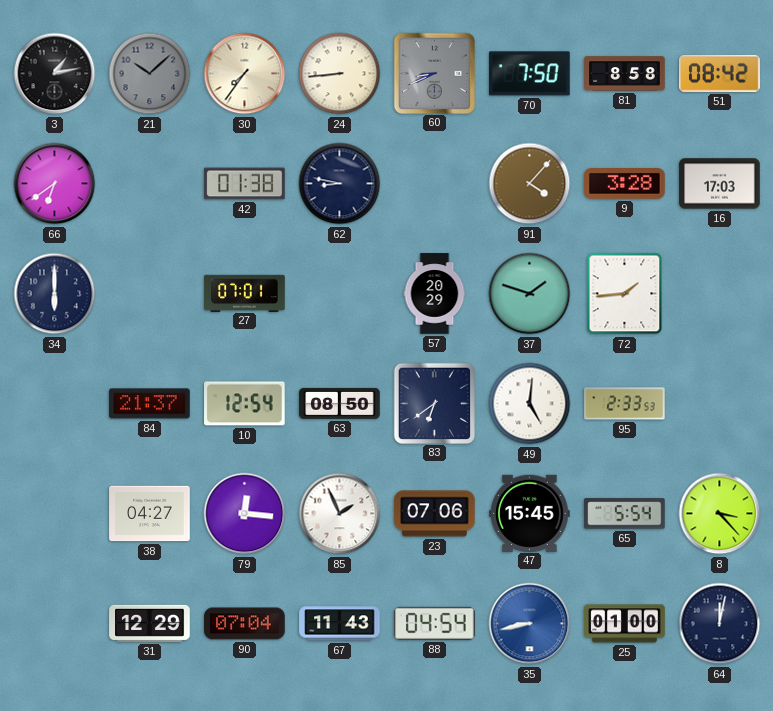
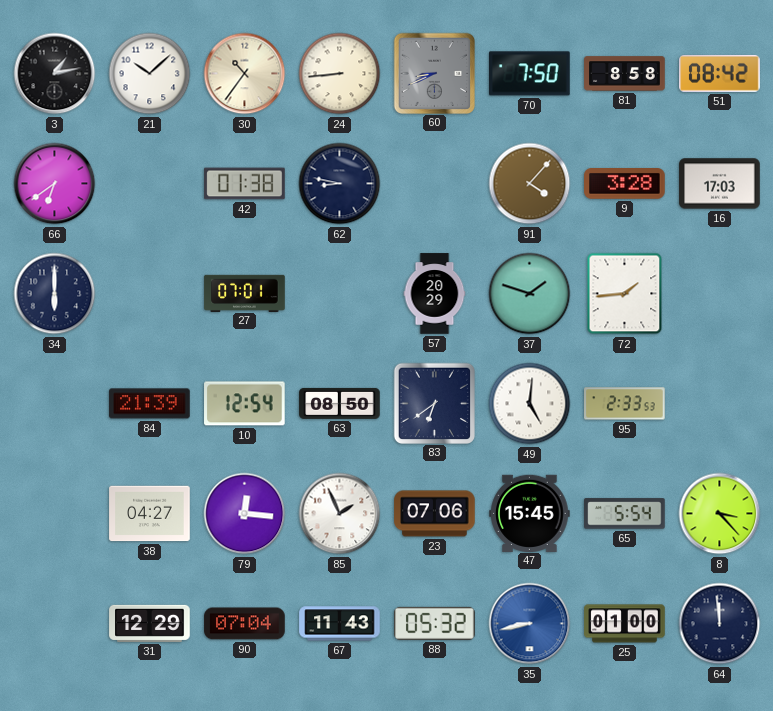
21 dial: grey -> white (150, 74)
30: 7:36 -> 10:36 (245, 74)
84: 21:37 -> 21:39 (150, 404)
88: 04:54 -> 05:32 (435, 623)
64: 12:02 -> 11:59 (720, 624)
